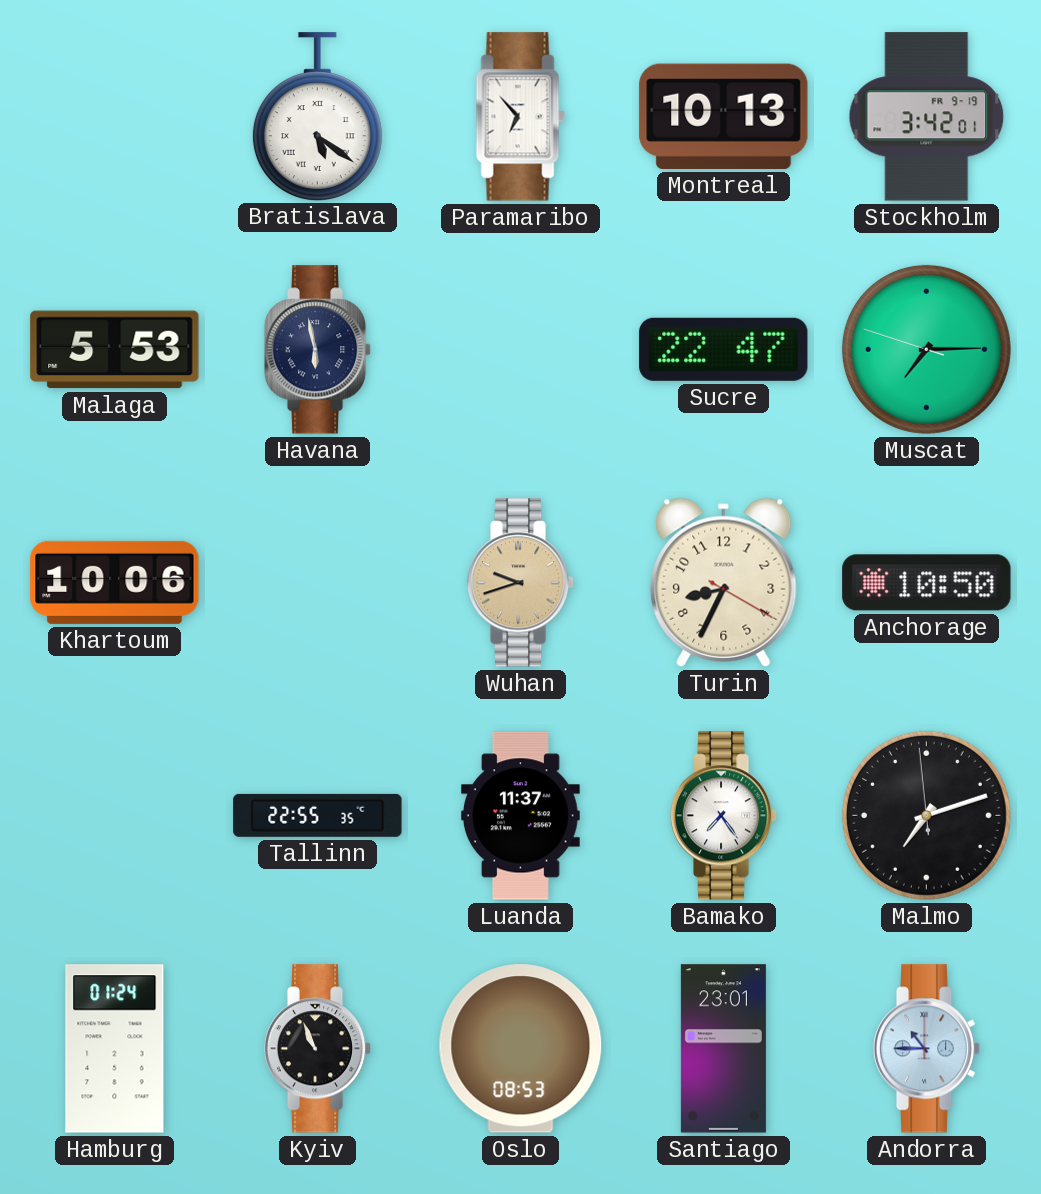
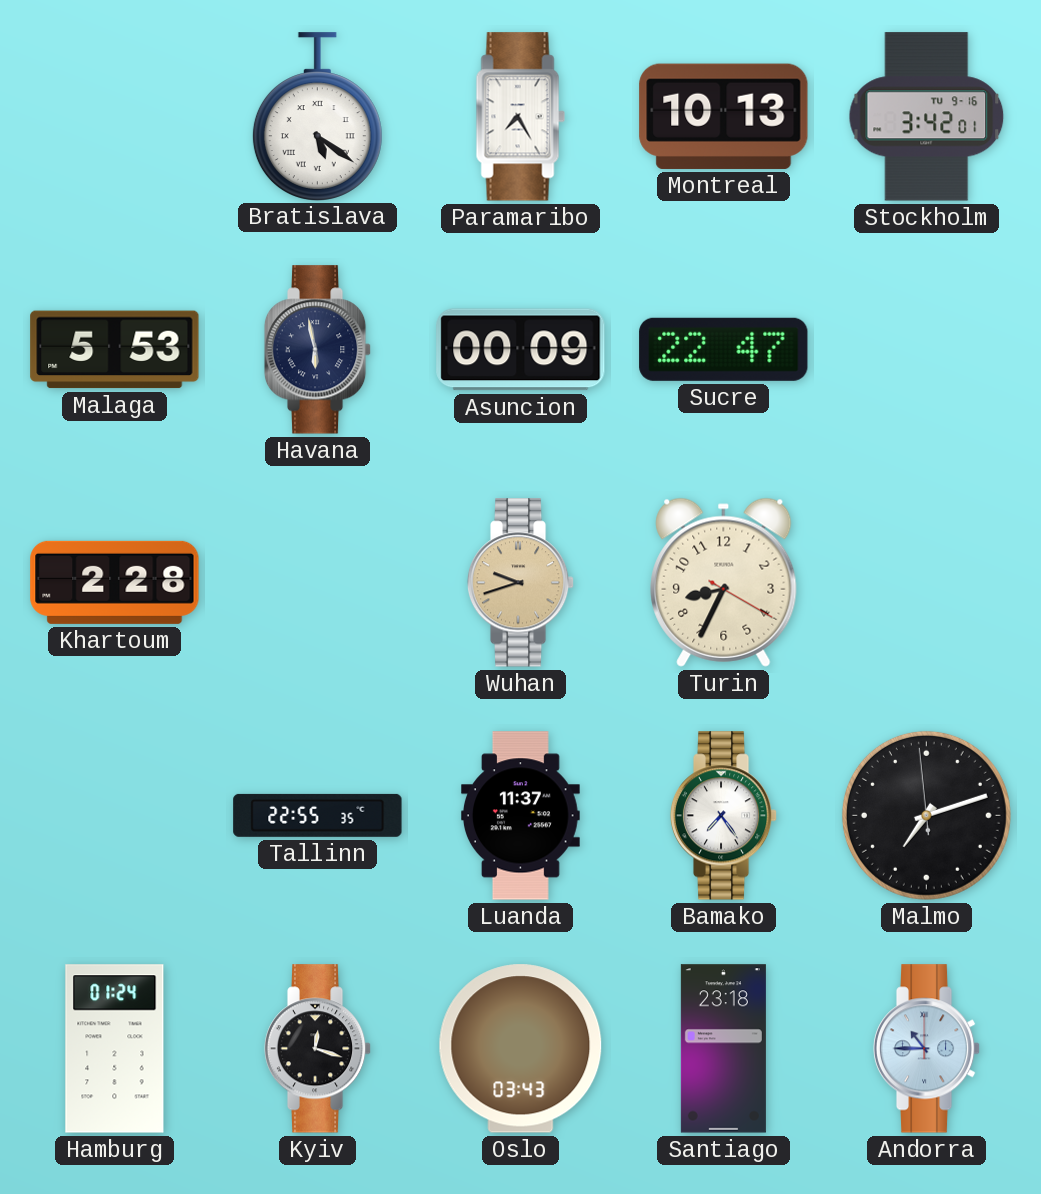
Paramaribo: 6:53 -> 7:25 (520, 117)
Stockholm date: FR 9-19 -> TU 9-16 (927, 117)
Asuncion: none -> 00:09 (521, 350)
Muscat: 7:14 -> none (926, 349)
Khartoum: 10:06 -> 2:28 (115, 582)
Anchorage: 10:50 -> none (927, 583)
Kyiv: 10:56 -> 12:18 (318, 1049)
Oslo: 08:53 -> 03:43 (521, 1049)
Santiago: 23:01 -> 23:18 (723, 1049)
